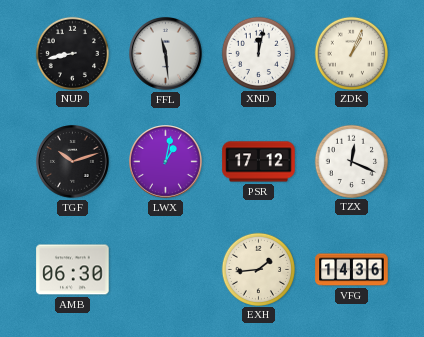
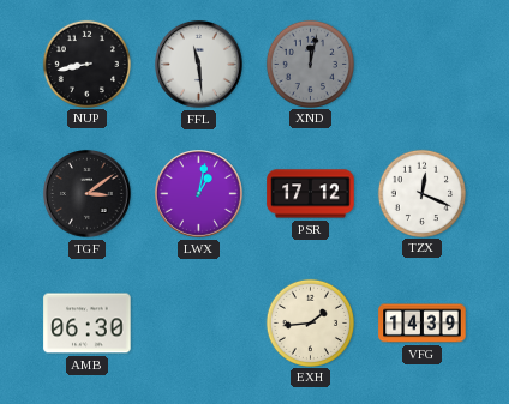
XND dial: white -> grey (310, 64)
ZDK: 1:04 -> none (351, 53)
TGF: 10:12 -> 3:09 (88, 194)
VFG: 14:36 -> 14:39 (423, 324)
